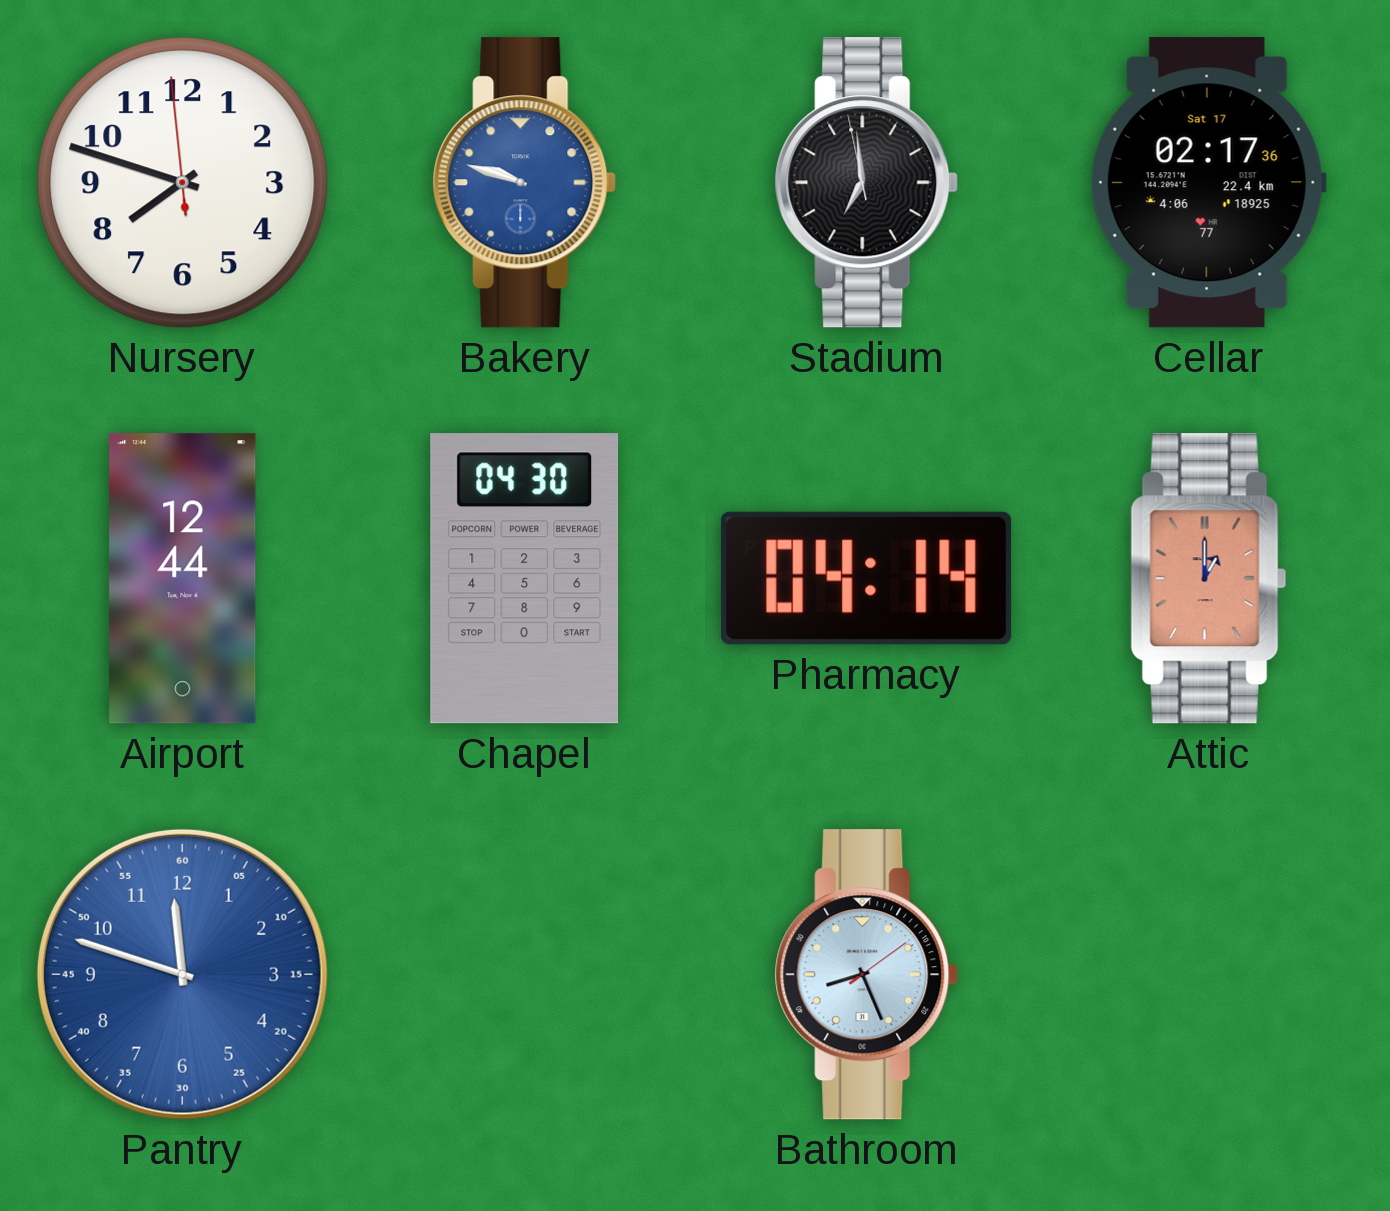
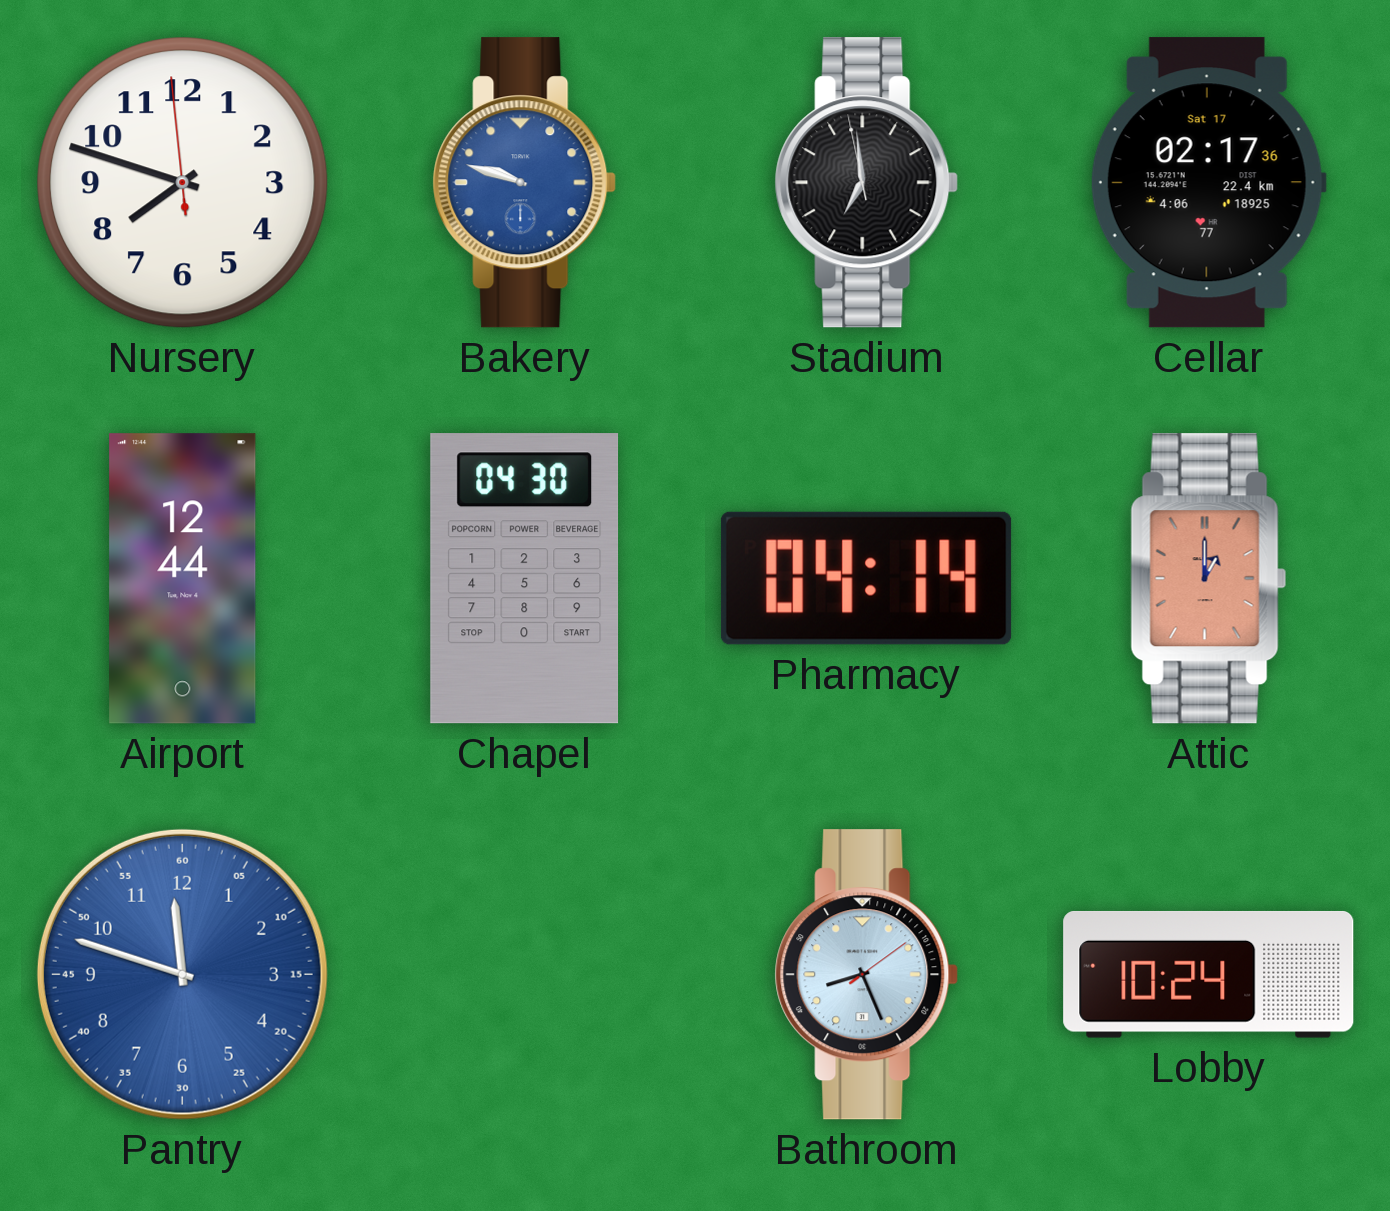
Lobby: none -> 10:24 (1209, 974)
